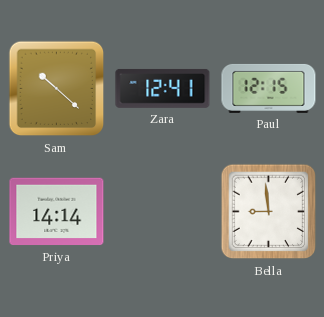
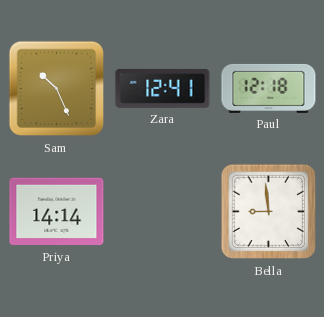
Sam: 10:22 -> 10:26 (57, 89)
Paul: 12:15 -> 12:18 (269, 88)
